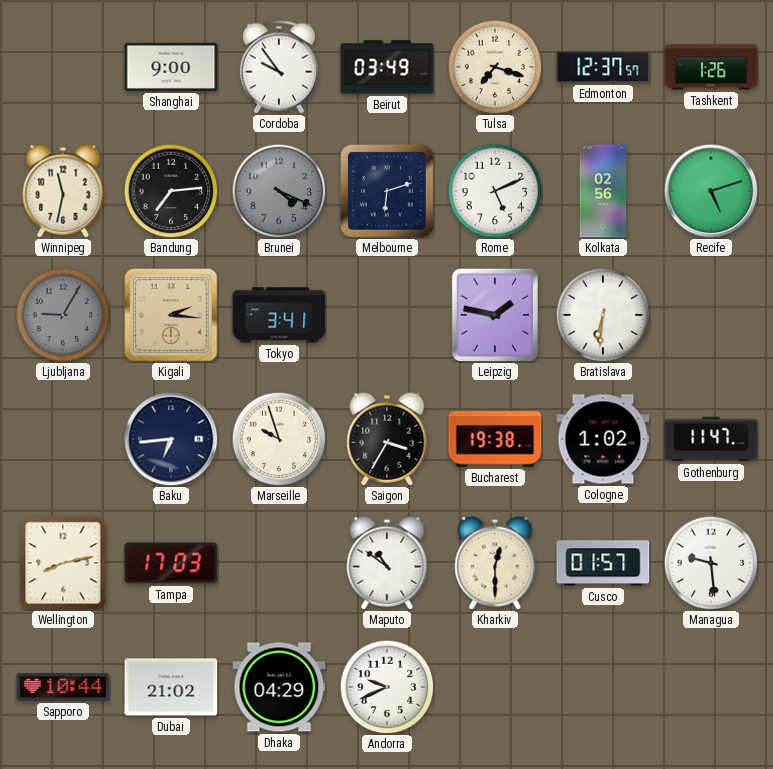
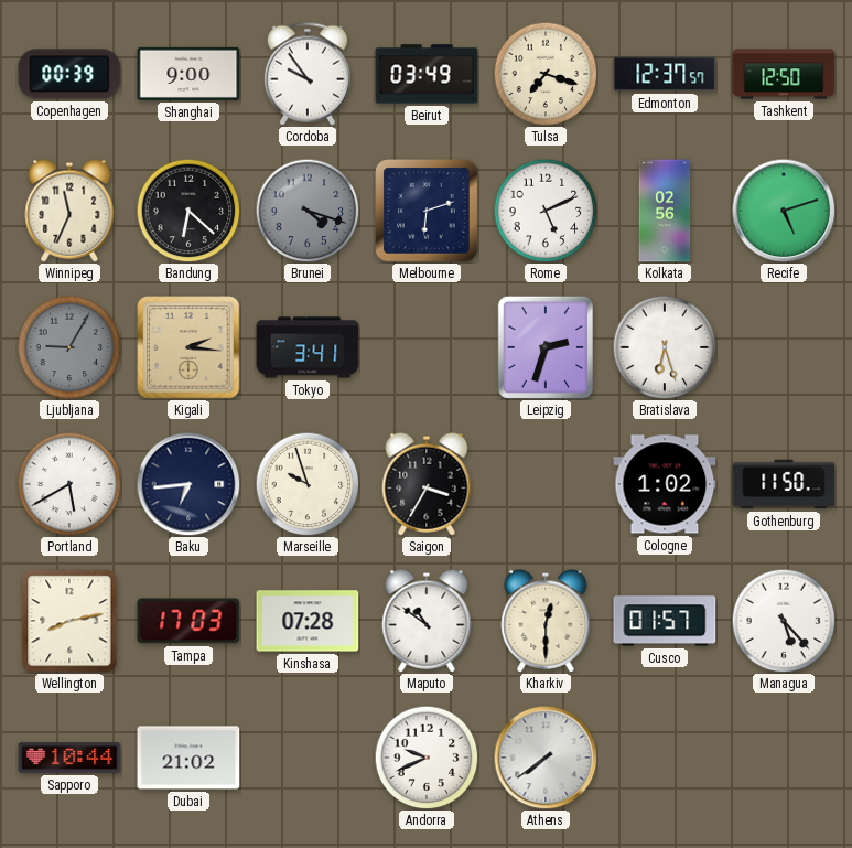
Copenhagen: none -> 00:39 (69, 74)
Tashkent: 1:26 -> 12:50 (784, 74)
Winnipeg: 11:32 -> 11:34 (69, 211)
Bandung: 7:14 -> 6:22 (188, 211)
Brunei: 4:19 -> 4:18 (308, 211)
Leipzig: 1:47 -> 2:33 (544, 346)
Bratislava: 6:31 -> 6:27 (665, 347)
Portland: none -> 5:40 (69, 484)
Bucharest: 19:38 -> none (495, 439)
Gothenburg: 11:47 -> 11:50 (784, 484)
Kinshasa: none -> 07:28 (308, 621)
Managua: 9:29 -> 5:23 (784, 621)
Dhaka: 04:29 -> none (279, 687)
Athens: none -> 7:39 (546, 758)
